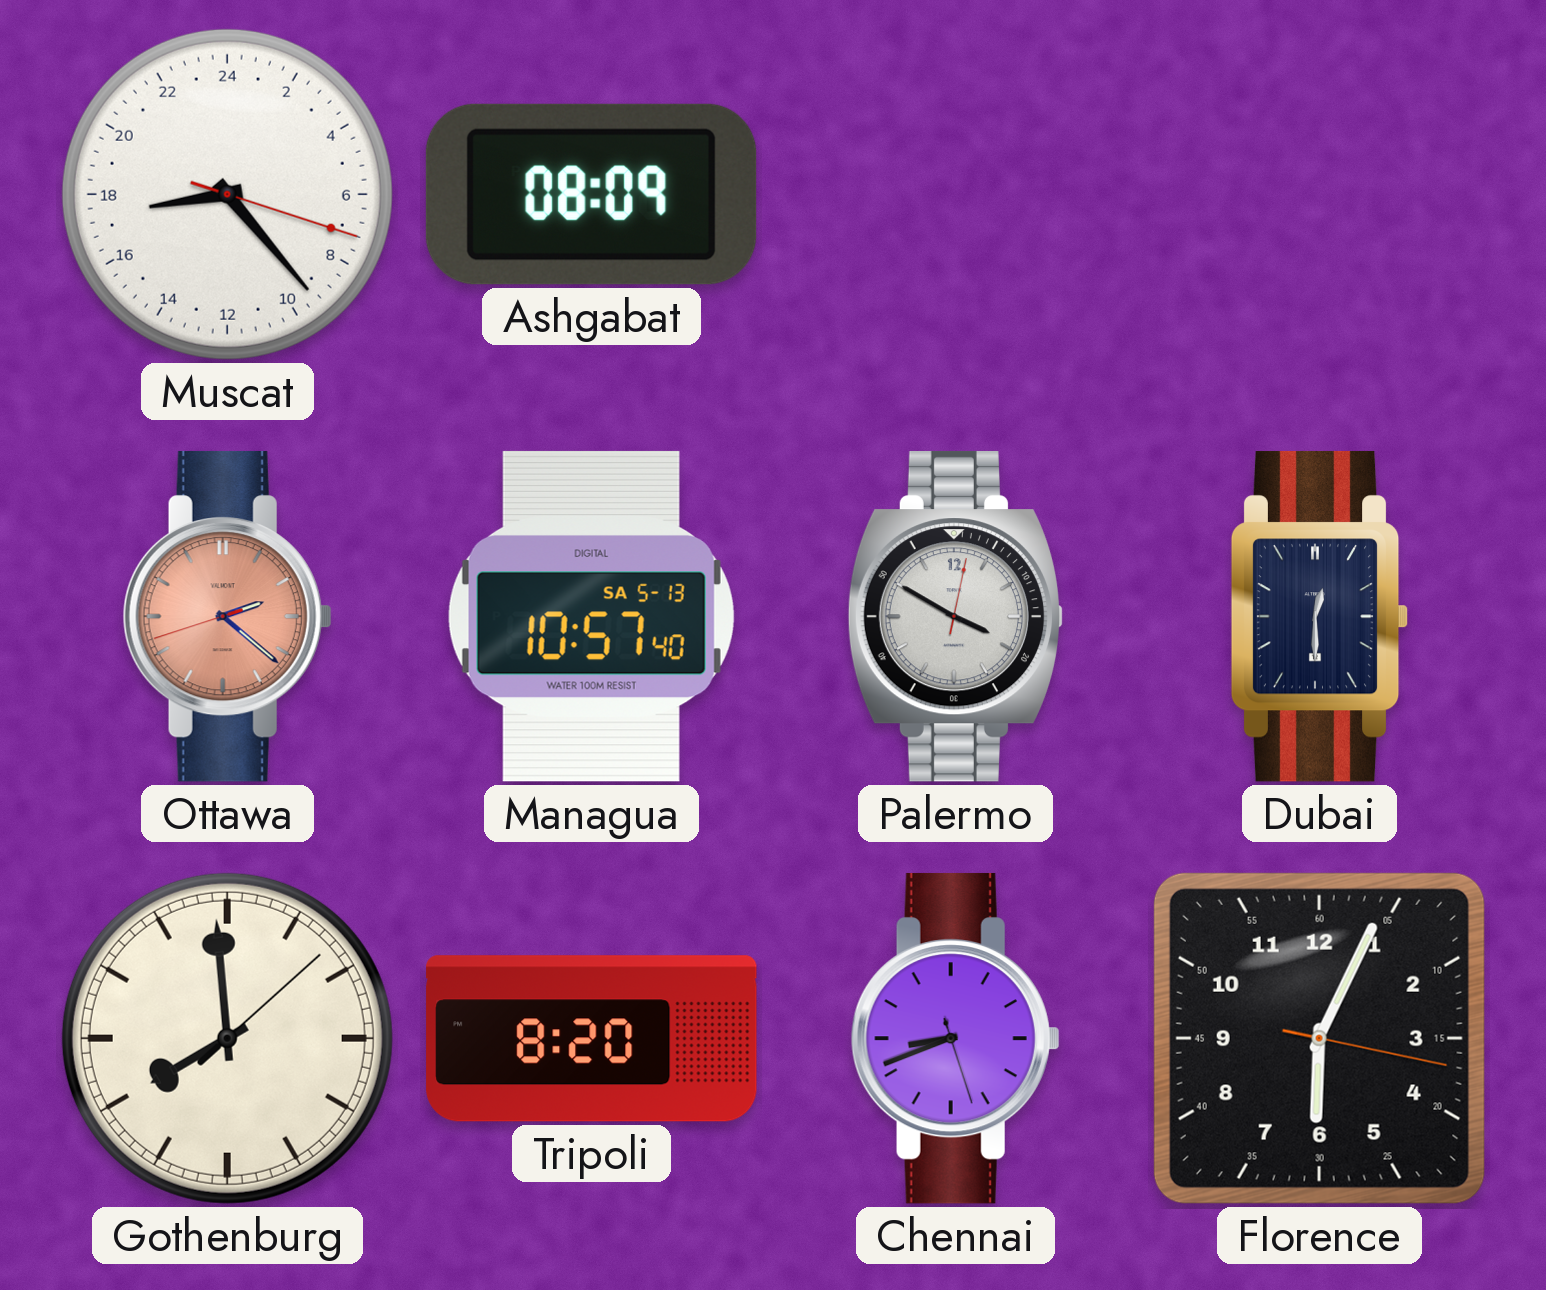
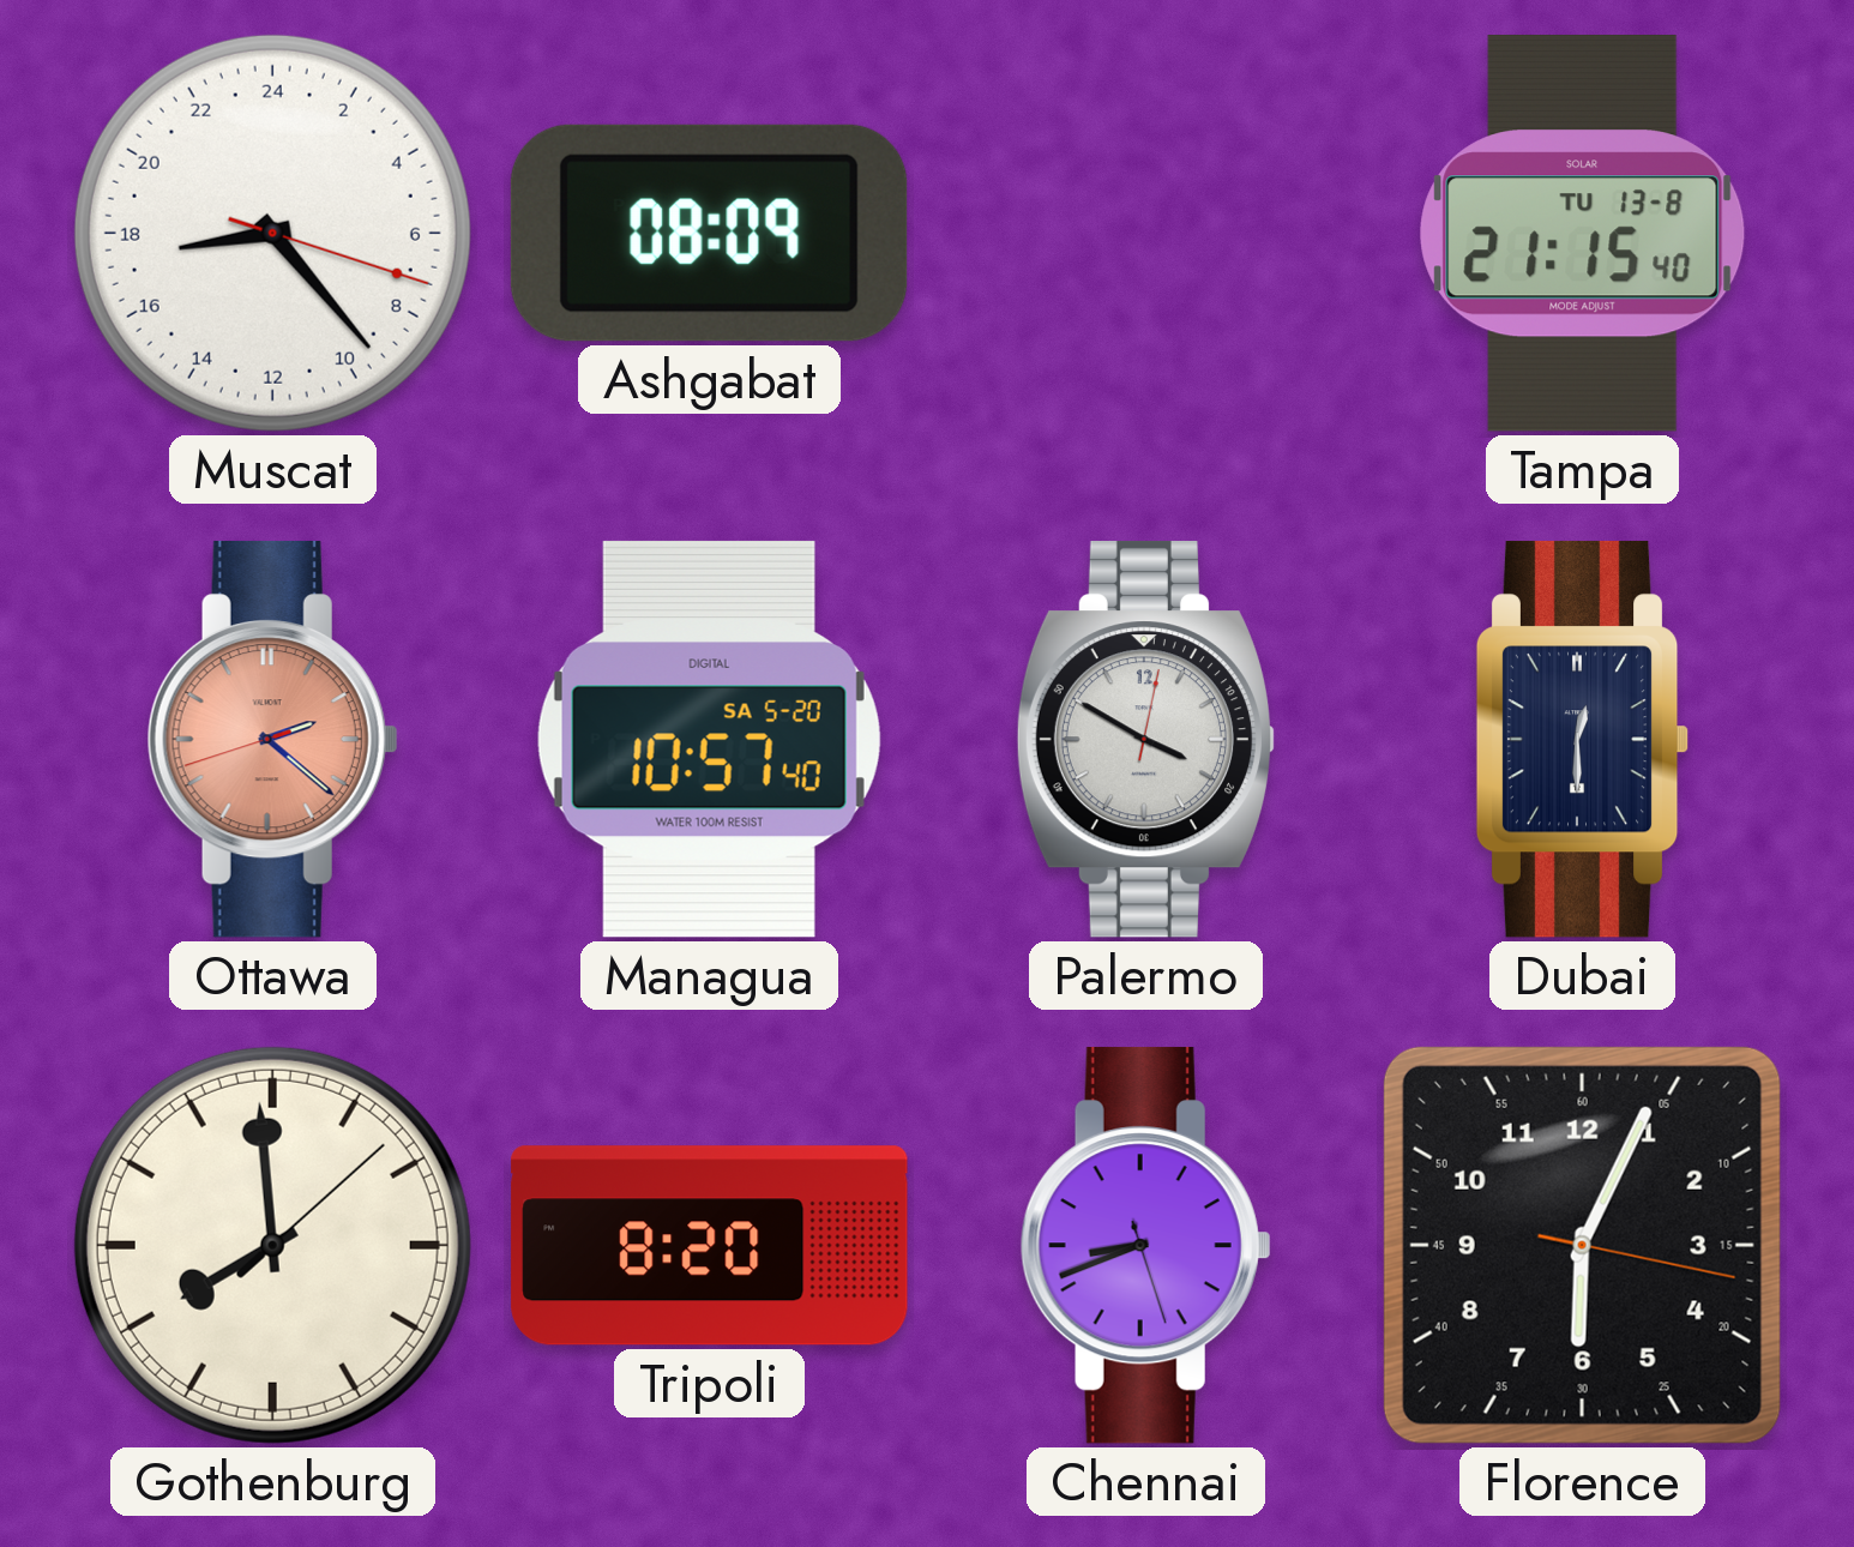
Tampa: none -> 21:15 (1583, 233)
Managua date: SA 5-13 -> SA 5-20 (709, 739)
